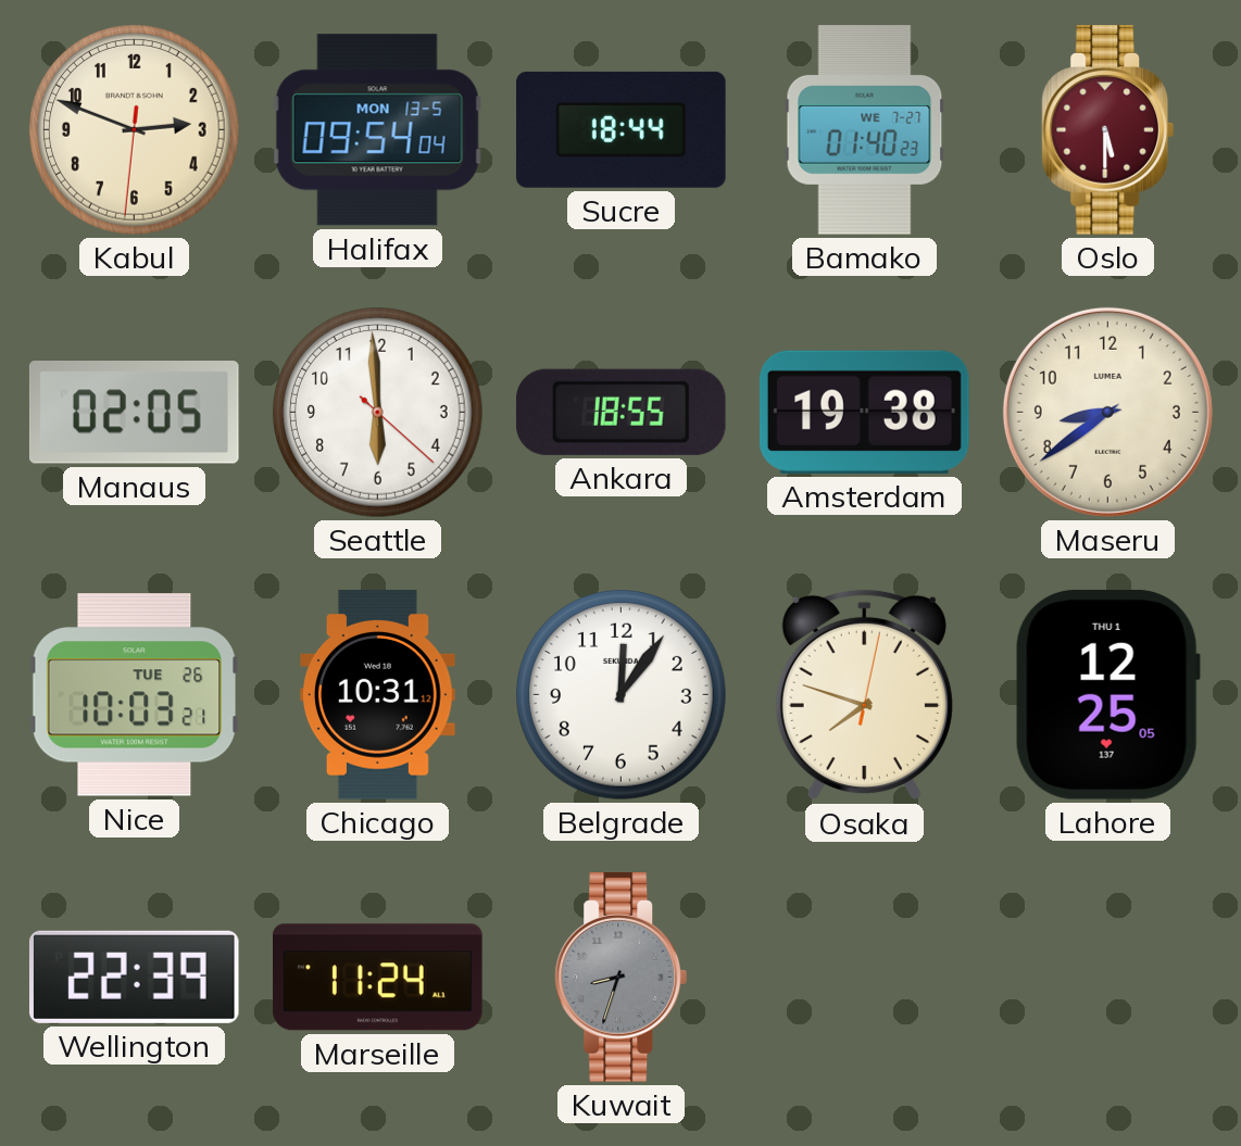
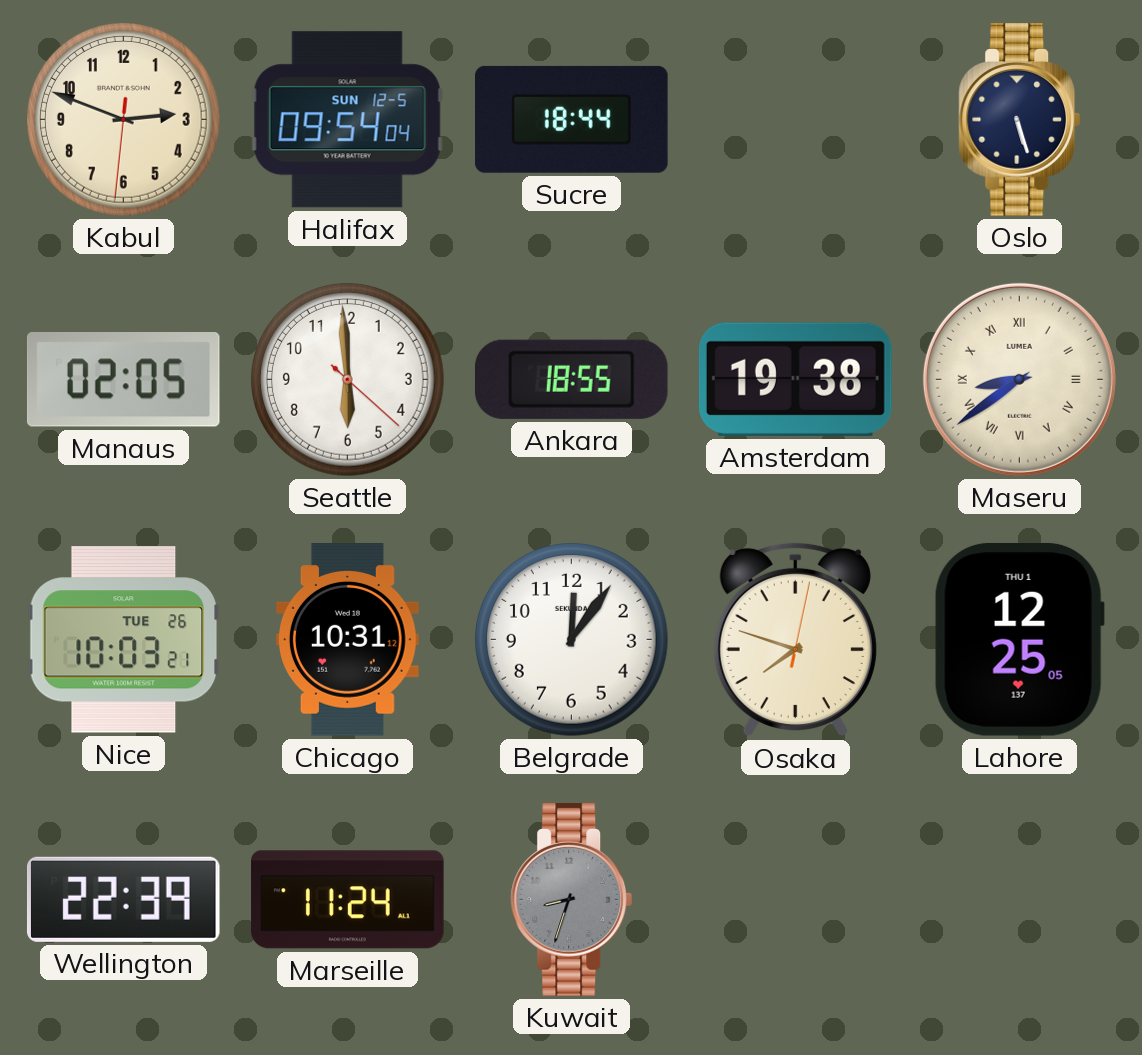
Halifax date: MON 13-5 -> SUN 12-5 (347, 120)
Bamako: 01:40 -> none (865, 130)
Oslo: 5:30 -> 5:27 (1020, 120)
Oslo dial: burgundy -> navy (1020, 120)
Maseru numerals: Arabic -> Roman (1019, 379)
